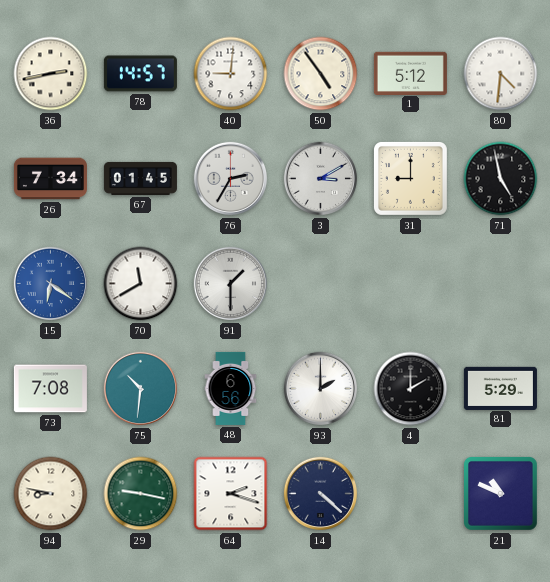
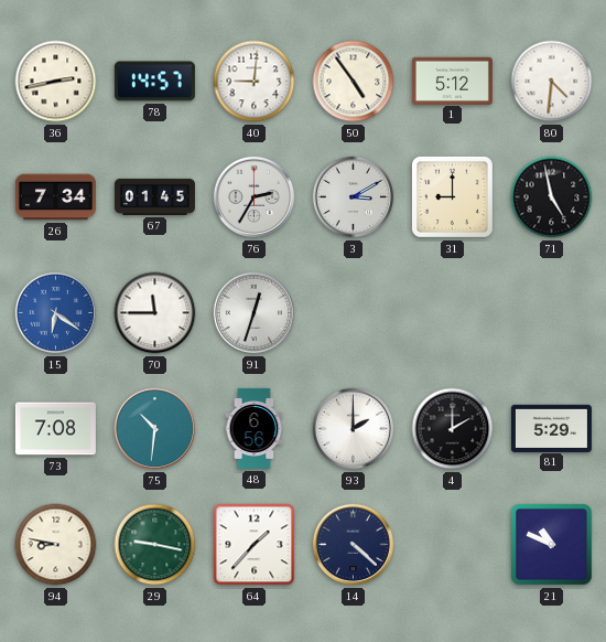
70: 11:40 -> 11:45 (155, 313)
91: 1:30 -> 12:33 (255, 313)
64: 2:18 -> 1:37 (255, 545)
